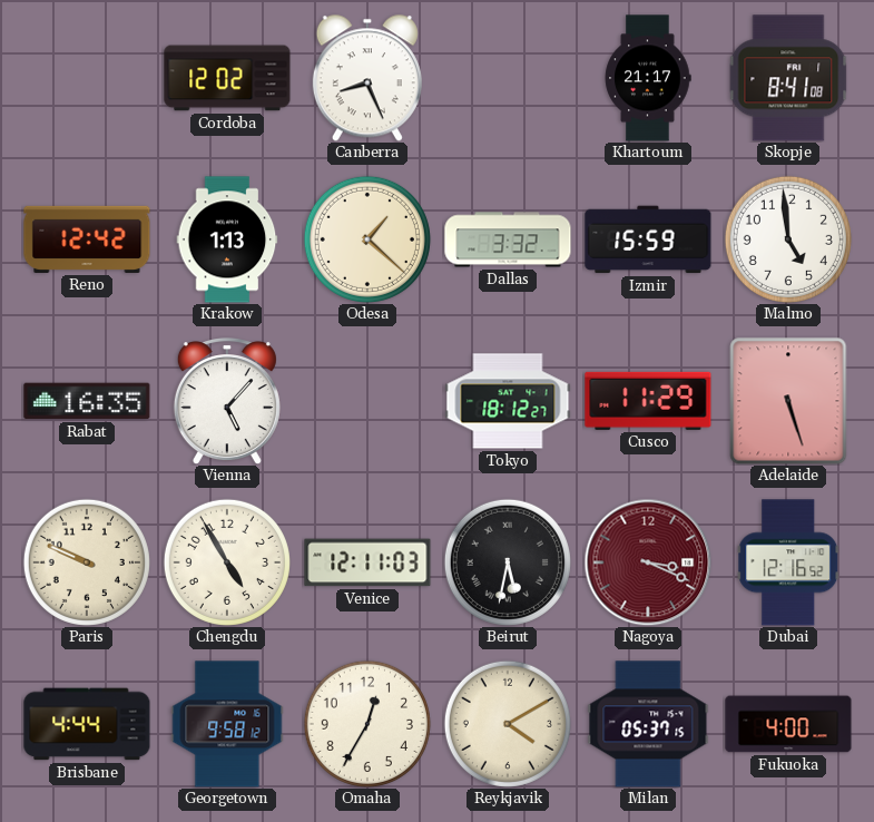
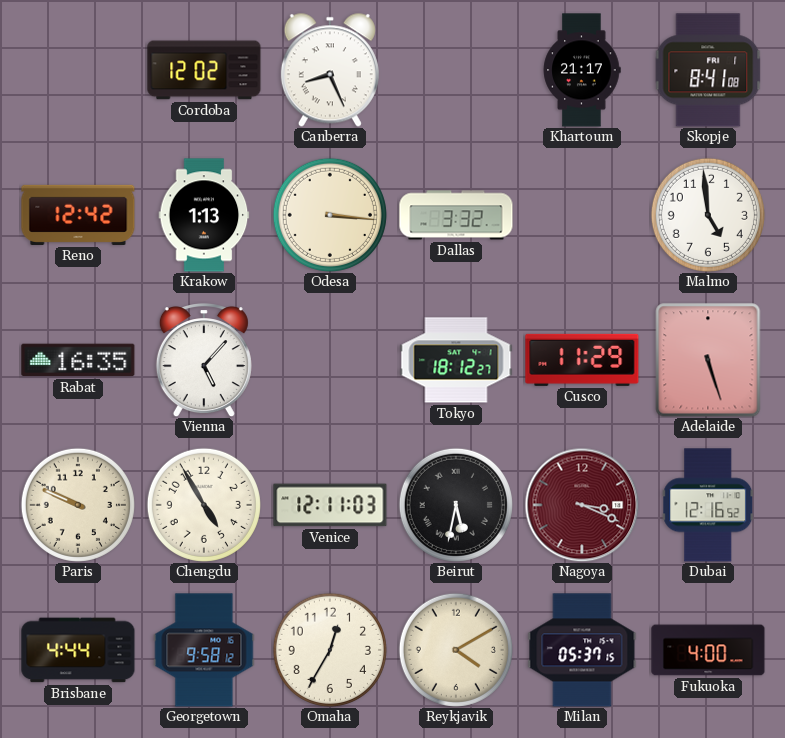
Odesa: 1:22 -> 3:16 (330, 215)
Izmir: 15:59 -> none (648, 239)
